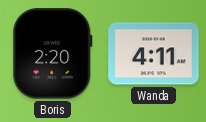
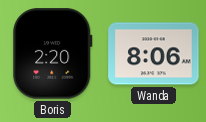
Wanda: 4:11 -> 8:06 (154, 54)
